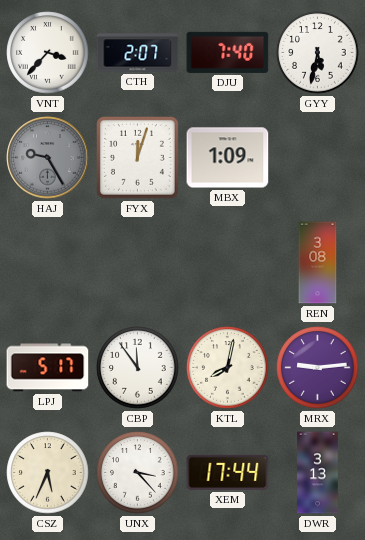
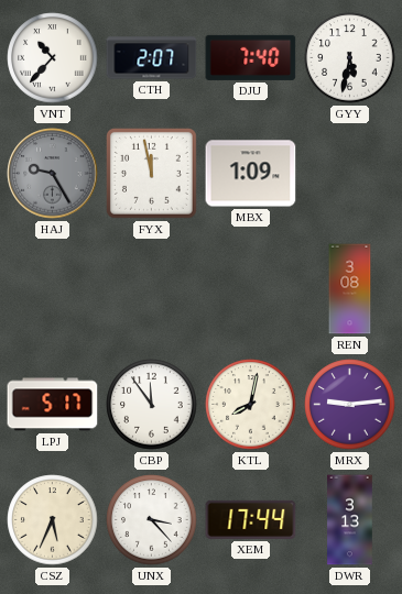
VNT: 3:37 -> 10:37 (53, 58)
FYX: 12:03 -> 11:58 (151, 173)
